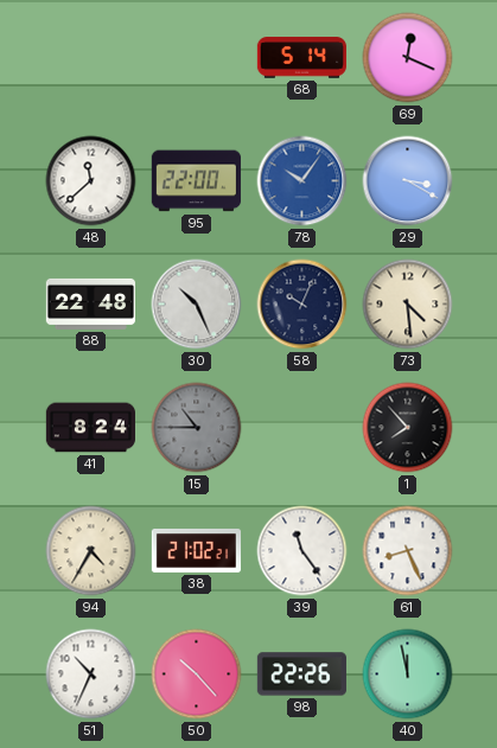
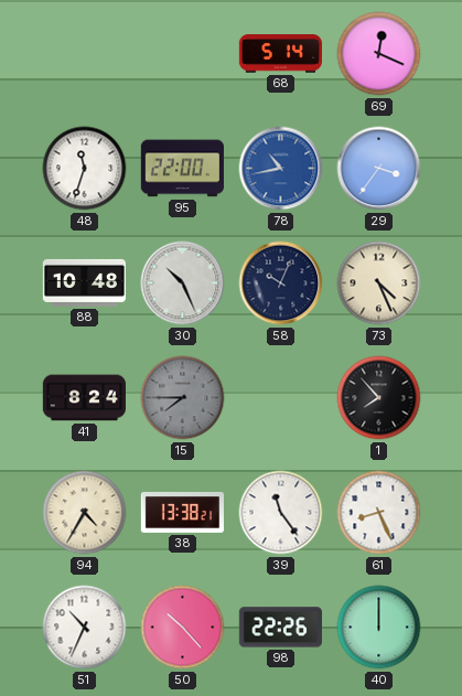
48: 11:38 -> 11:33 (85, 169)
78: 10:06 -> 10:43 (281, 169)
29: 3:20 -> 3:36 (379, 169)
88: 22:48 -> 10:48 (84, 282)
73: 4:29 -> 4:26 (379, 283)
15: 10:45 -> 7:45 (183, 398)
38: 21:02 -> 13:38 (182, 512)
40: 11:58 -> 12:00 (379, 628)
